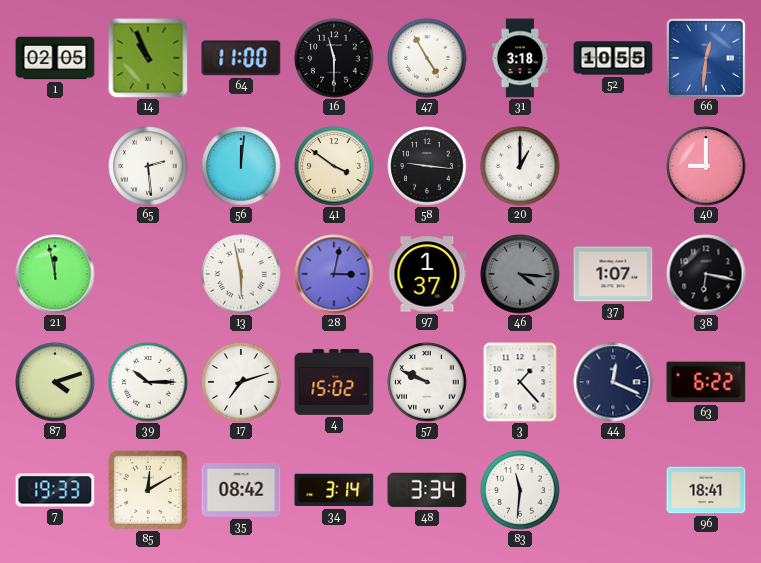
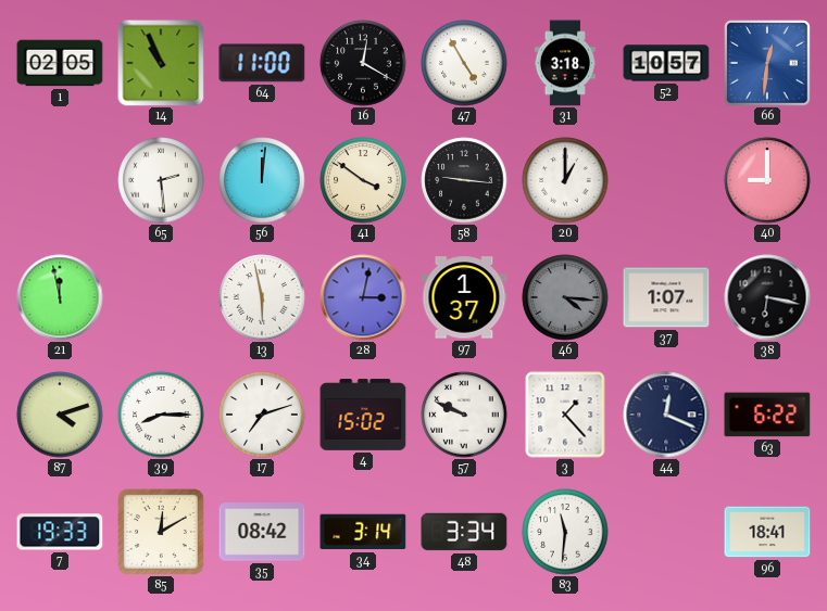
16: 11:30 -> 12:20 (363, 63)
52: 10:55 -> 10:57 (666, 63)
39: 10:15 -> 8:15 (161, 415)
